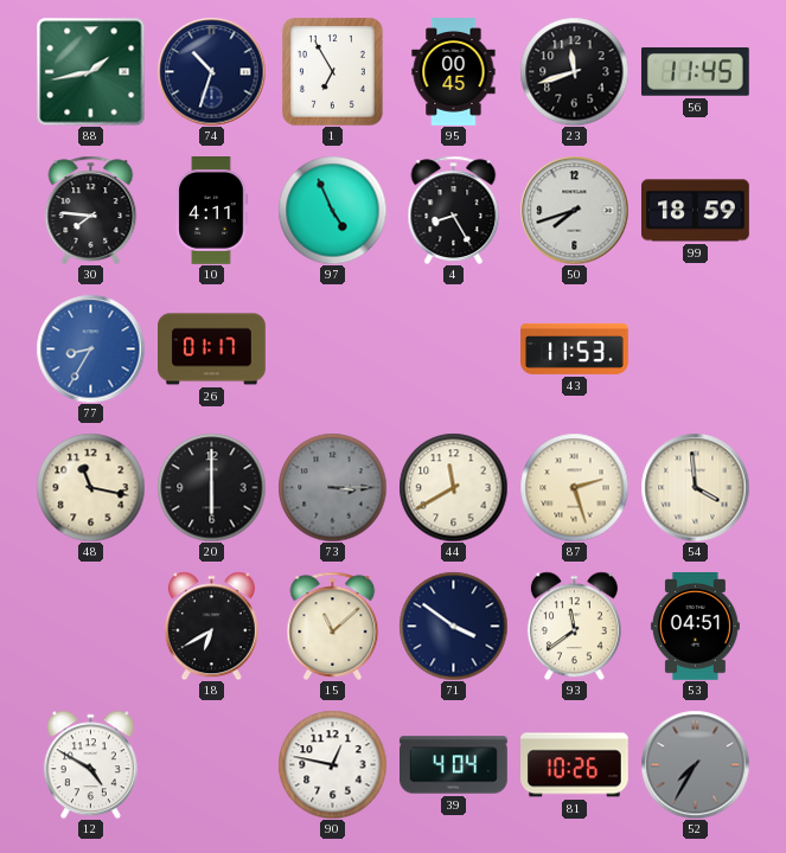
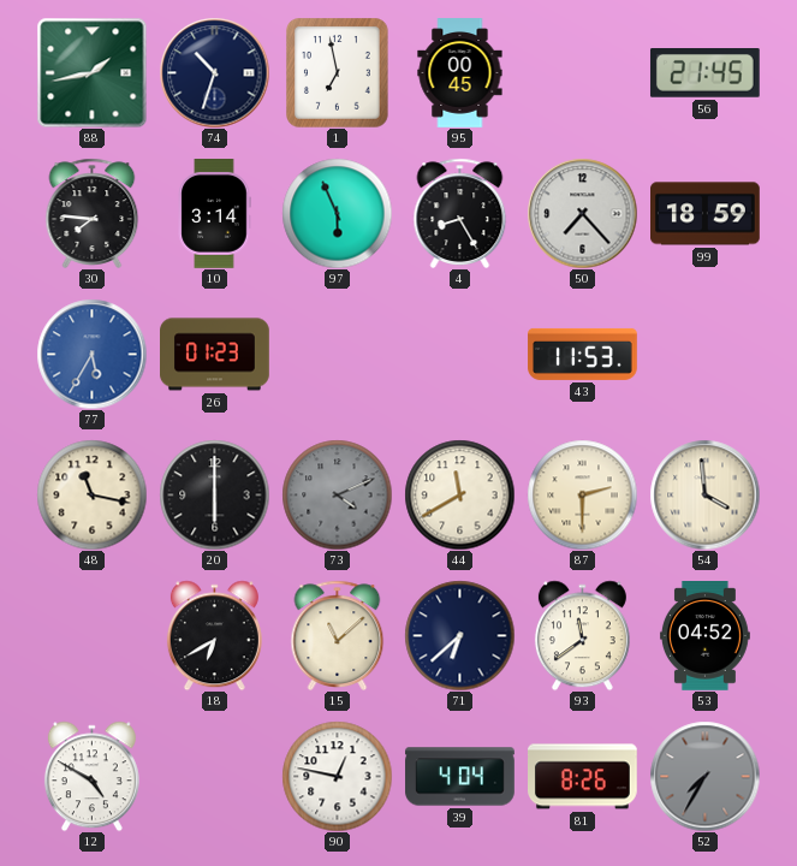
1: 6:55 -> 6:58 (338, 72)
23: 11:42 -> none (574, 71)
56: 11:45 -> 21:45 (704, 73)
10: 4:11 -> 3:14 (214, 214)
97: 4:56 -> 5:56 (337, 213)
50: 7:42 -> 7:23 (582, 213)
77: 8:35 -> 5:35 (91, 354)
26: 01:17 -> 01:23 (215, 355)
73: 3:15 -> 4:11 (337, 494)
87: 2:27 -> 2:30 (582, 494)
71: 3:51 -> 6:38 (459, 635)
53: 04:51 -> 04:52 (704, 636)
81: 10:26 -> 8:26 (583, 777)
